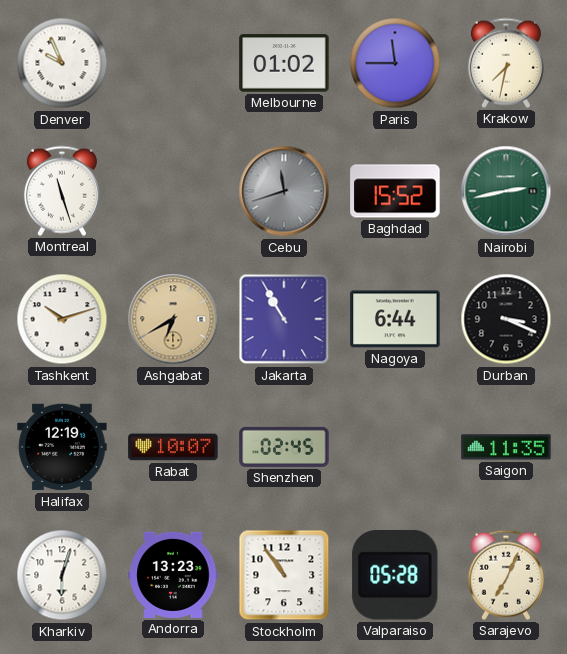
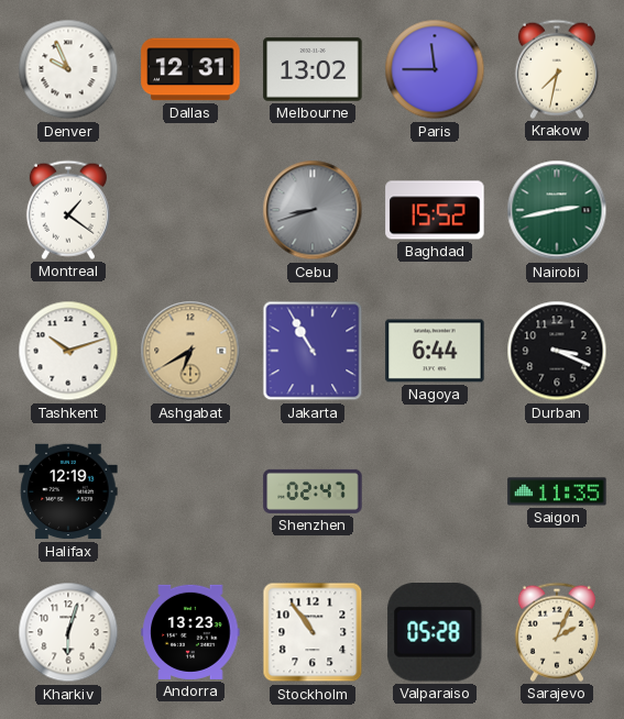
Dallas: none -> 12:31 (190, 69)
Melbourne: 01:02 -> 13:02 (313, 69)
Montreal: 11:27 -> 1:21 (68, 210)
Cebu: 11:42 -> 8:42 (313, 210)
Rabat: 10:07 -> none (173, 447)
Shenzhen: 02:45 -> 02:47 (313, 491)
Sarajevo: 7:04 -> 2:04 (557, 632)
